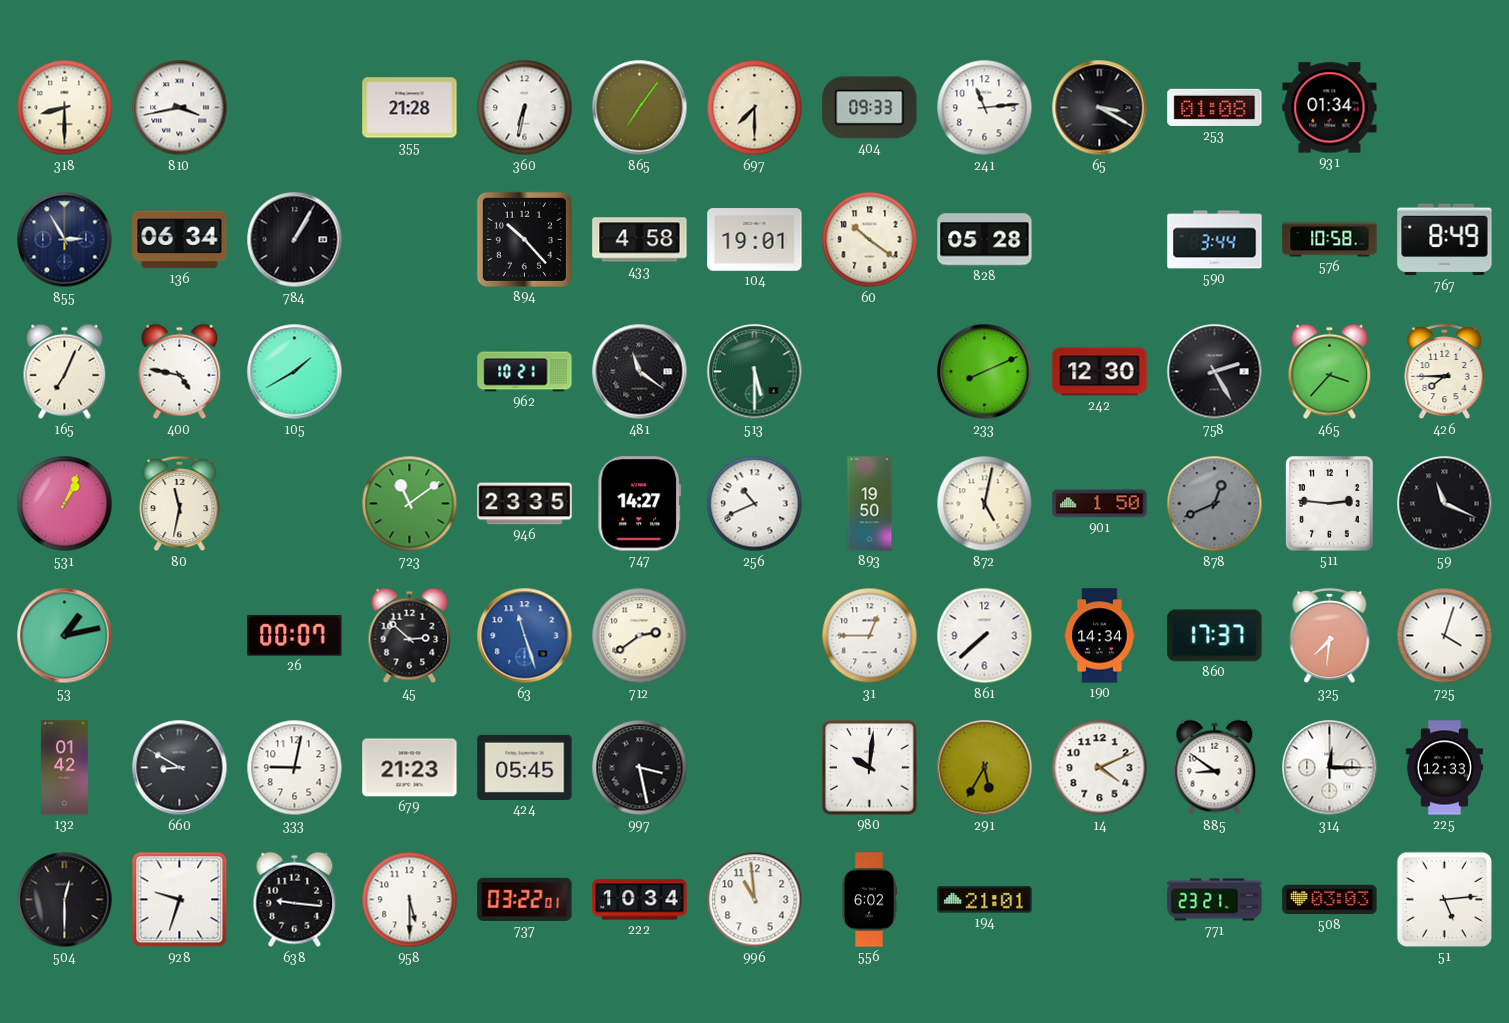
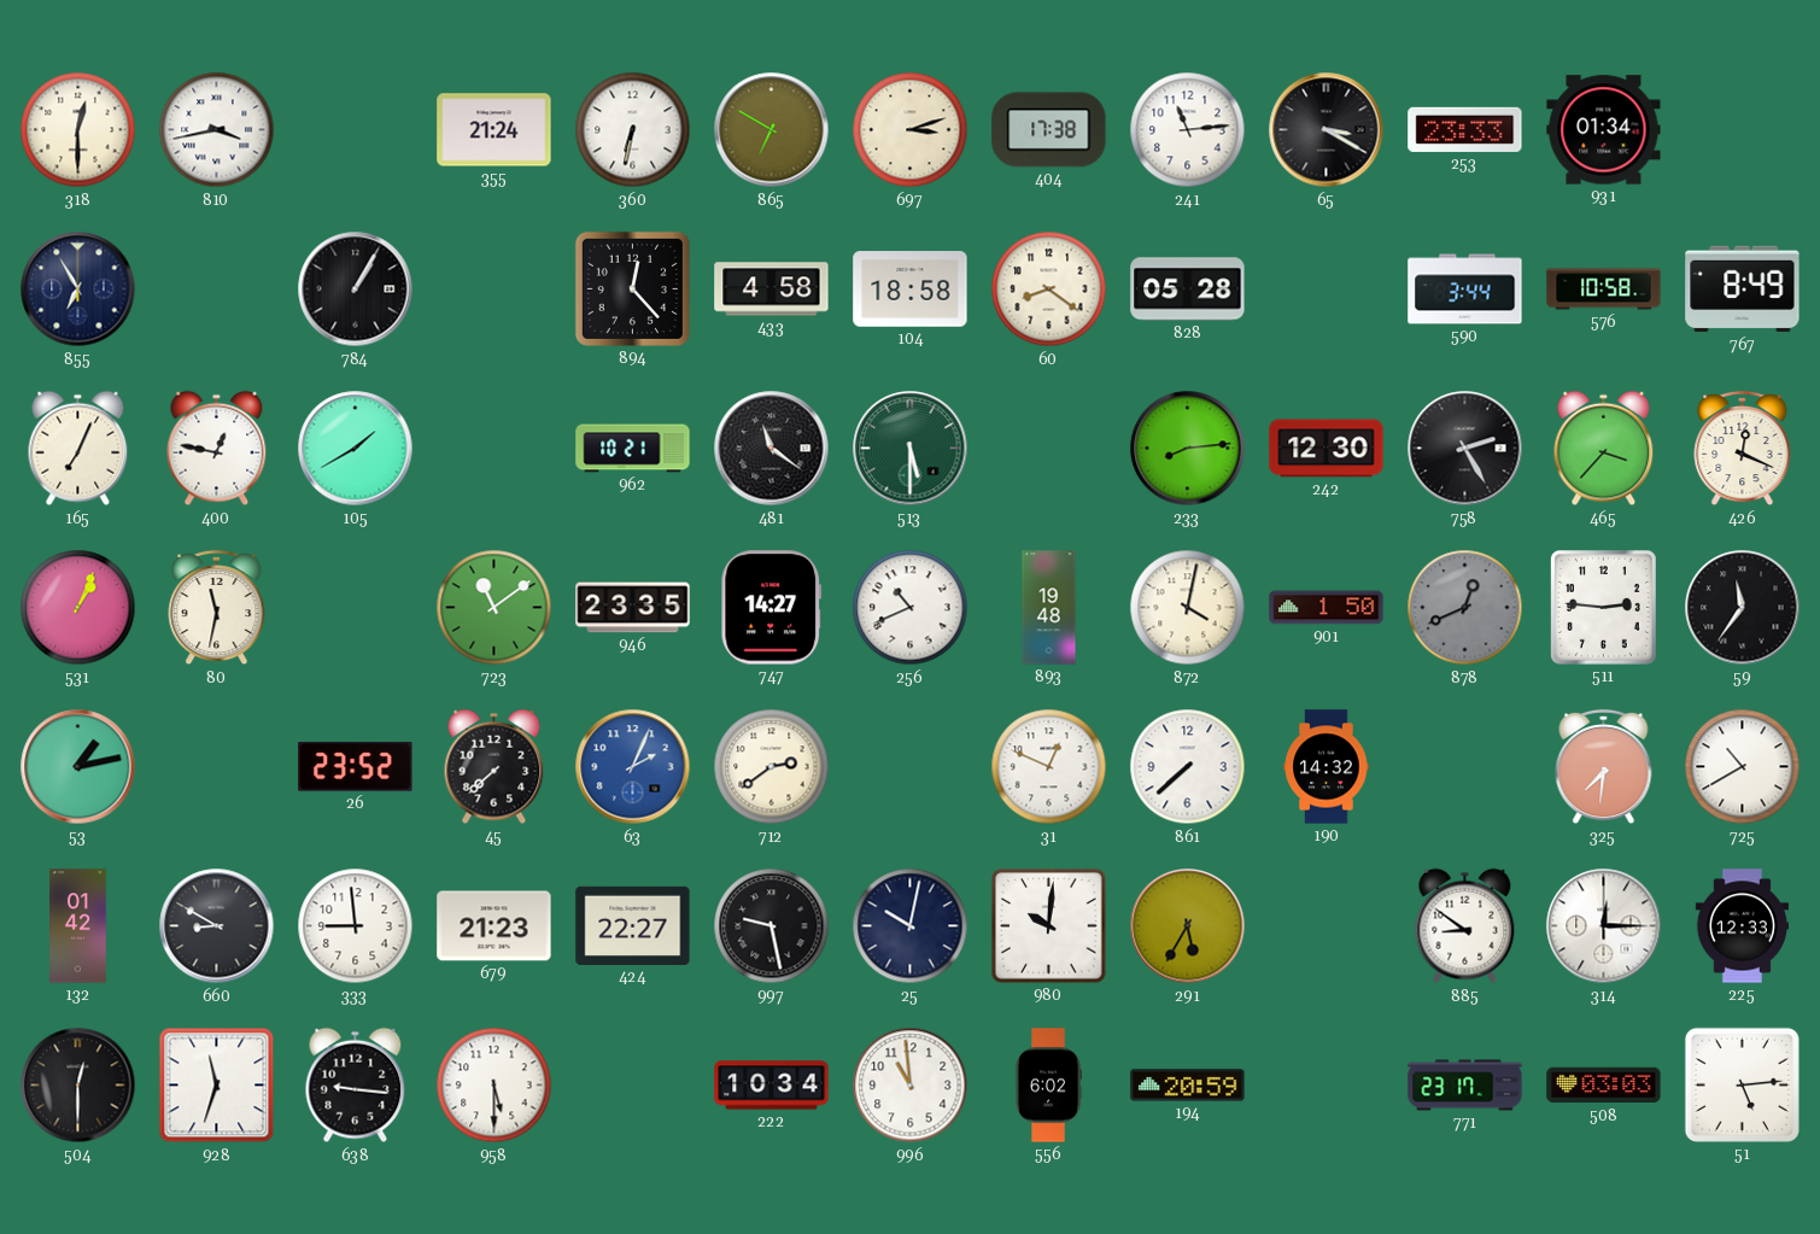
318: 8:30 -> 12:30 (78, 130)
355: 21:28 -> 21:24 (494, 130)
865: 7:06 -> 6:50 (772, 130)
697: 7:30 -> 3:12 (911, 130)
404: 09:33 -> 17:38 (1049, 130)
253: 01:08 -> 23:33 (1465, 129)
855: 2:55 -> 6:55 (78, 290)
136: 06:34 -> none (180, 240)
894: 10:23 -> 12:23 (632, 288)
104: 19:01 -> 18:58 (911, 290)
60: 10:21 -> 8:21 (1049, 290)
400: 4:47 -> 12:47 (217, 449)
233: 8:11 -> 8:14 (1188, 449)
426: 7:45 -> 12:19 (1743, 449)
893: 19:50 -> 19:48 (1049, 608)
872: 5:02 -> 4:02 (1188, 608)
59: 11:19 -> 11:36 (1743, 608)
26: 00:07 -> 23:52 (356, 766)
45: 2:52 -> 7:38 (494, 767)
63: 11:27 -> 2:04 (633, 767)
31: 12:45 -> 12:49 (1049, 767)
190: 14:34 -> 14:32 (1327, 767)
860: 17:37 -> none (1215, 636)
725: 4:03 -> 10:40 (1743, 767)
333: 9:02 -> 8:59 (356, 926)
424: 05:45 -> 22:27 (633, 925)
997: 3:28 -> 9:28 (772, 926)
25: none -> 10:02 (911, 926)
14: 4:11 -> none (1100, 768)
928: 9:33 -> 11:33 (217, 1086)
737: 03:22 -> none (525, 899)
194: 21:01 -> 20:59 (1188, 1086)
771: 23:21 -> 23:17 (1465, 1086)
